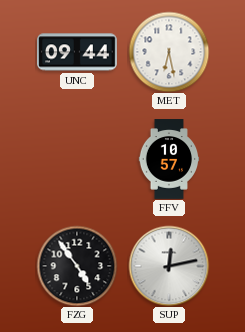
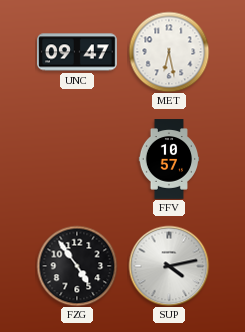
UNC: 09:44 -> 09:47 (77, 52)
SUP: 12:13 -> 4:13 (169, 266)
